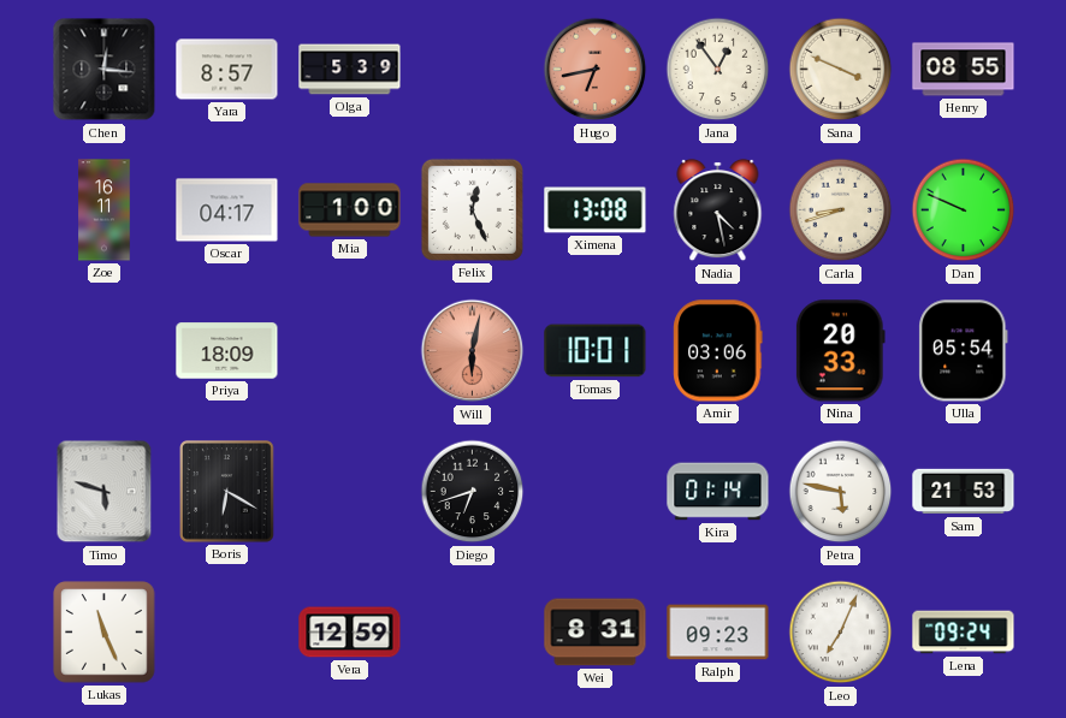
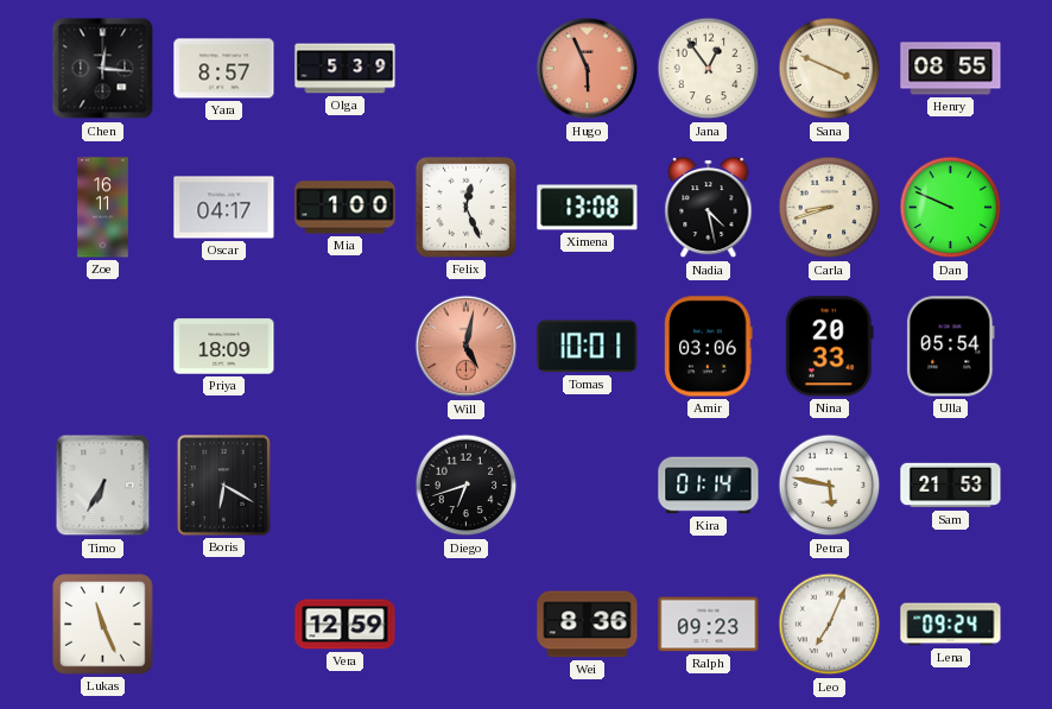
Hugo: 6:43 -> 5:56 (588, 69)
Will: 6:02 -> 5:02 (467, 347)
Timo: 5:48 -> 6:35 (103, 486)
Wei: 8:31 -> 8:36 (588, 625)
